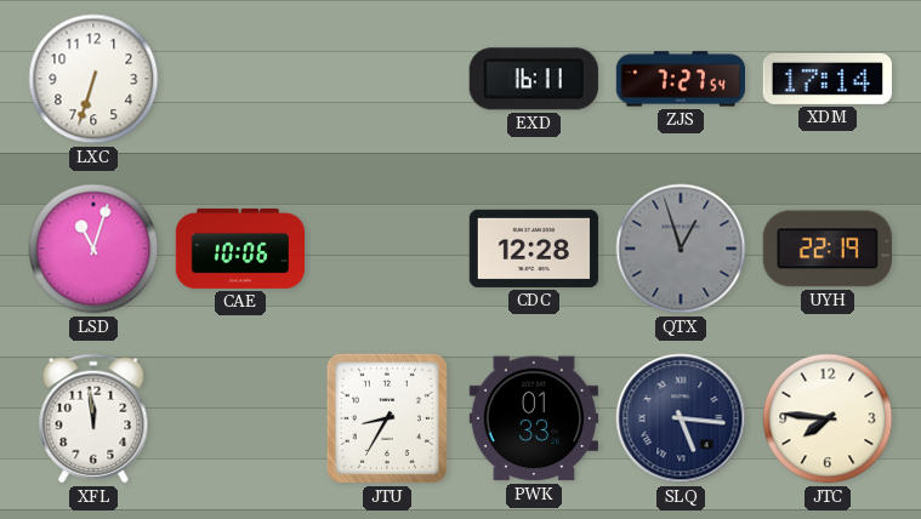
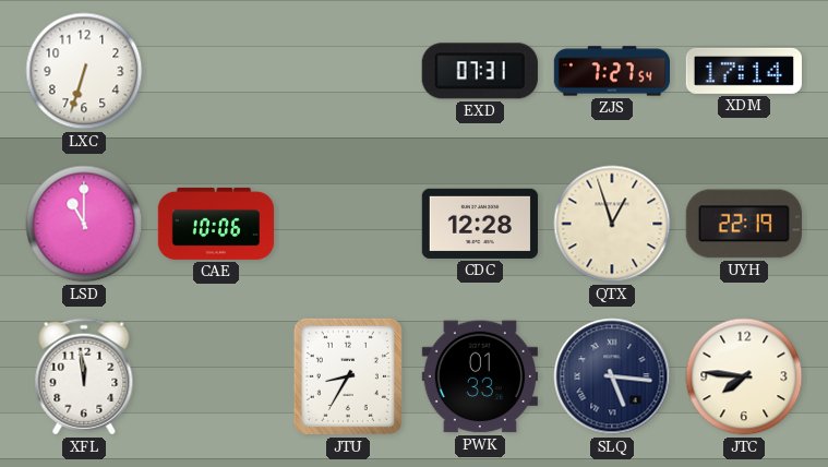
EXD: 16:11 -> 07:31 (480, 71)
LSD: 11:03 -> 11:00 (84, 224)
QTX dial: grey -> cream (612, 224)
